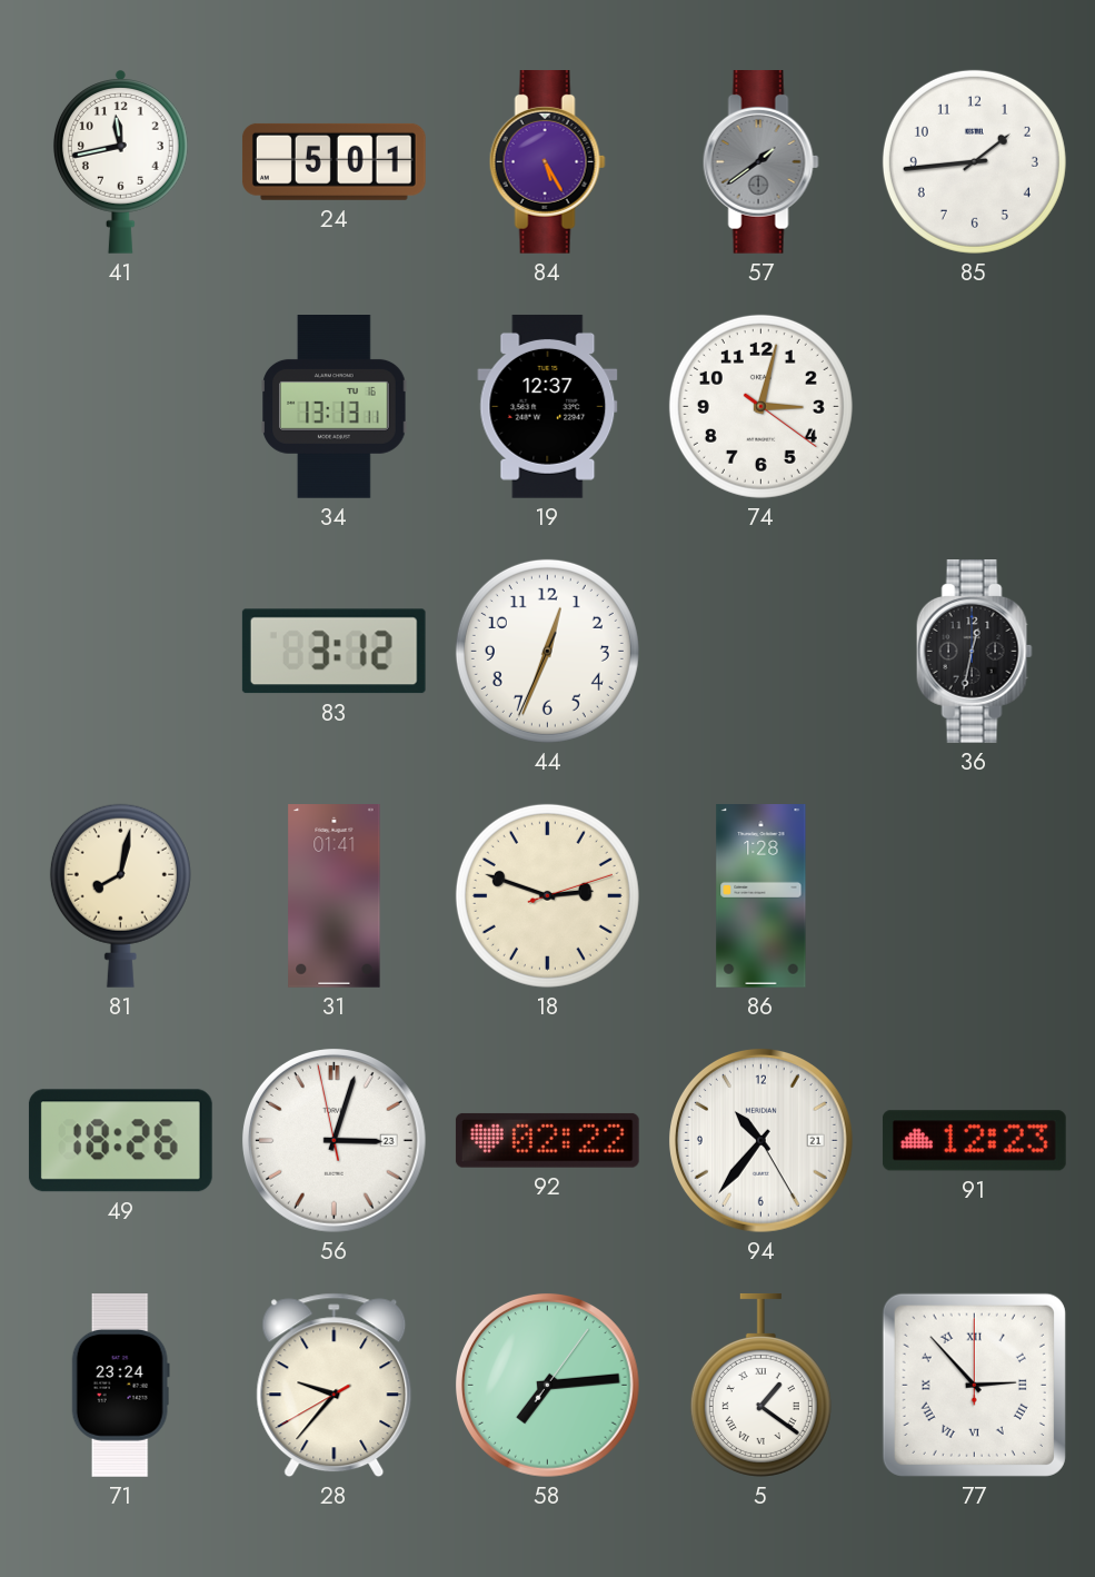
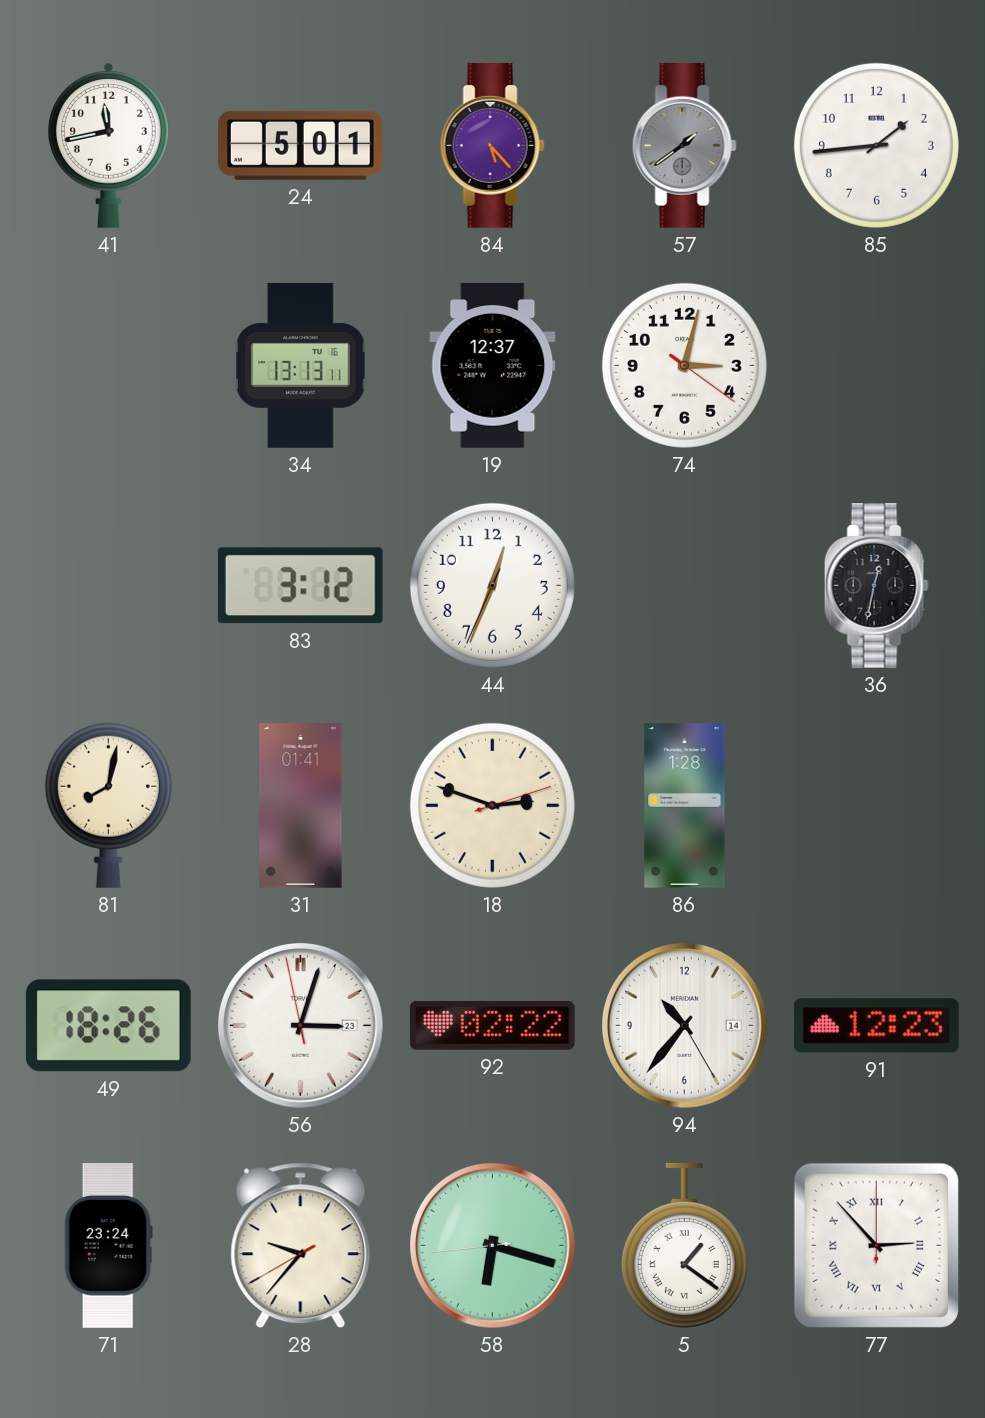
84: 5:25 -> 5:23 (492, 146)
94 date: 21 -> 14 (685, 1026)
58: 7:14 -> 6:17 (493, 1246)
